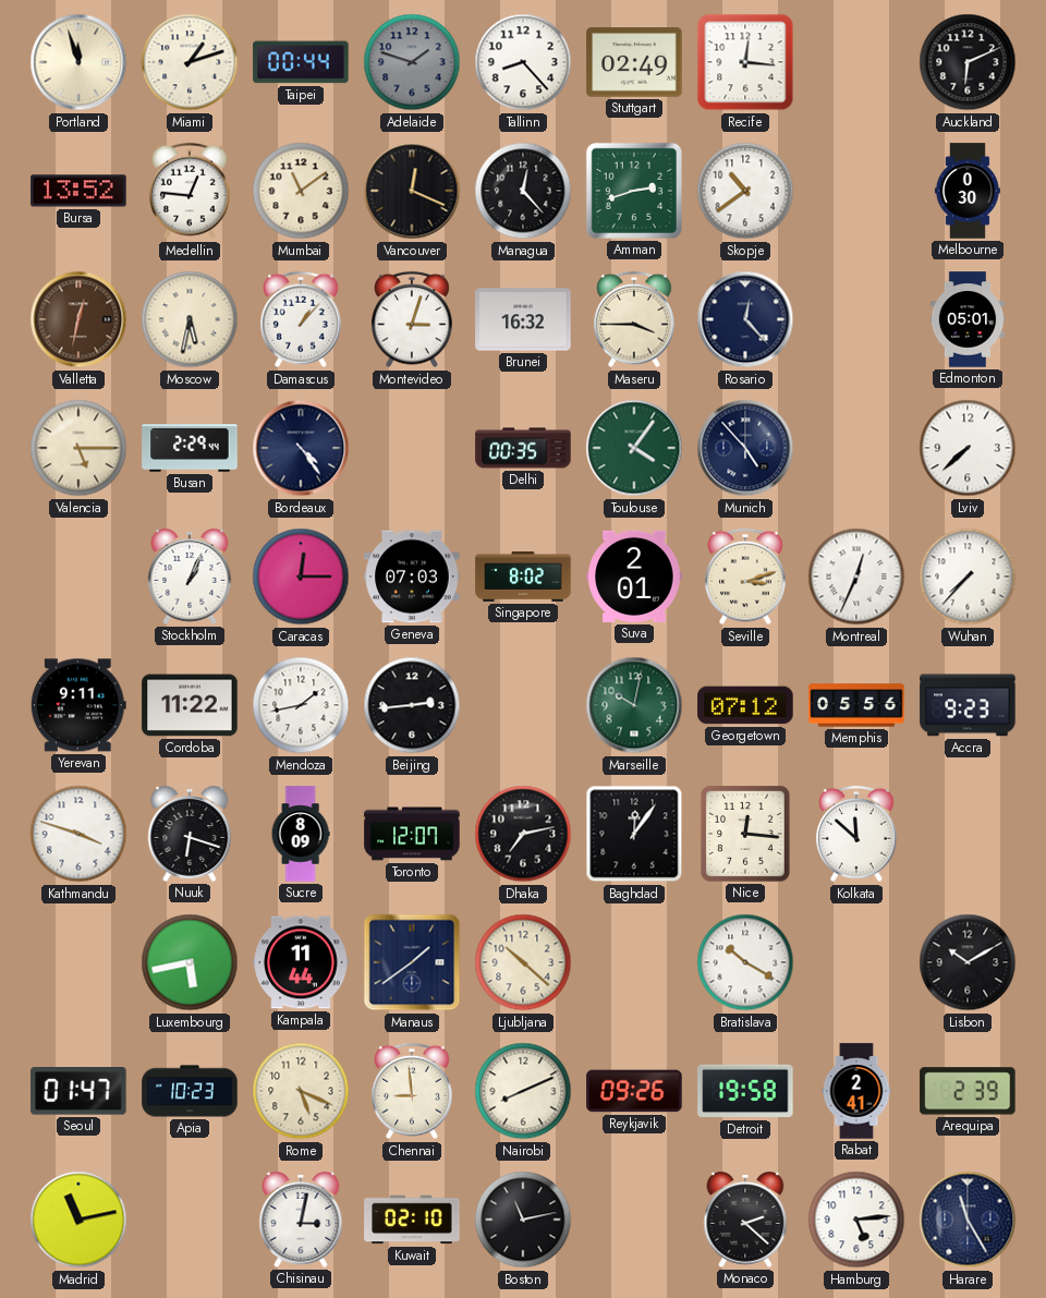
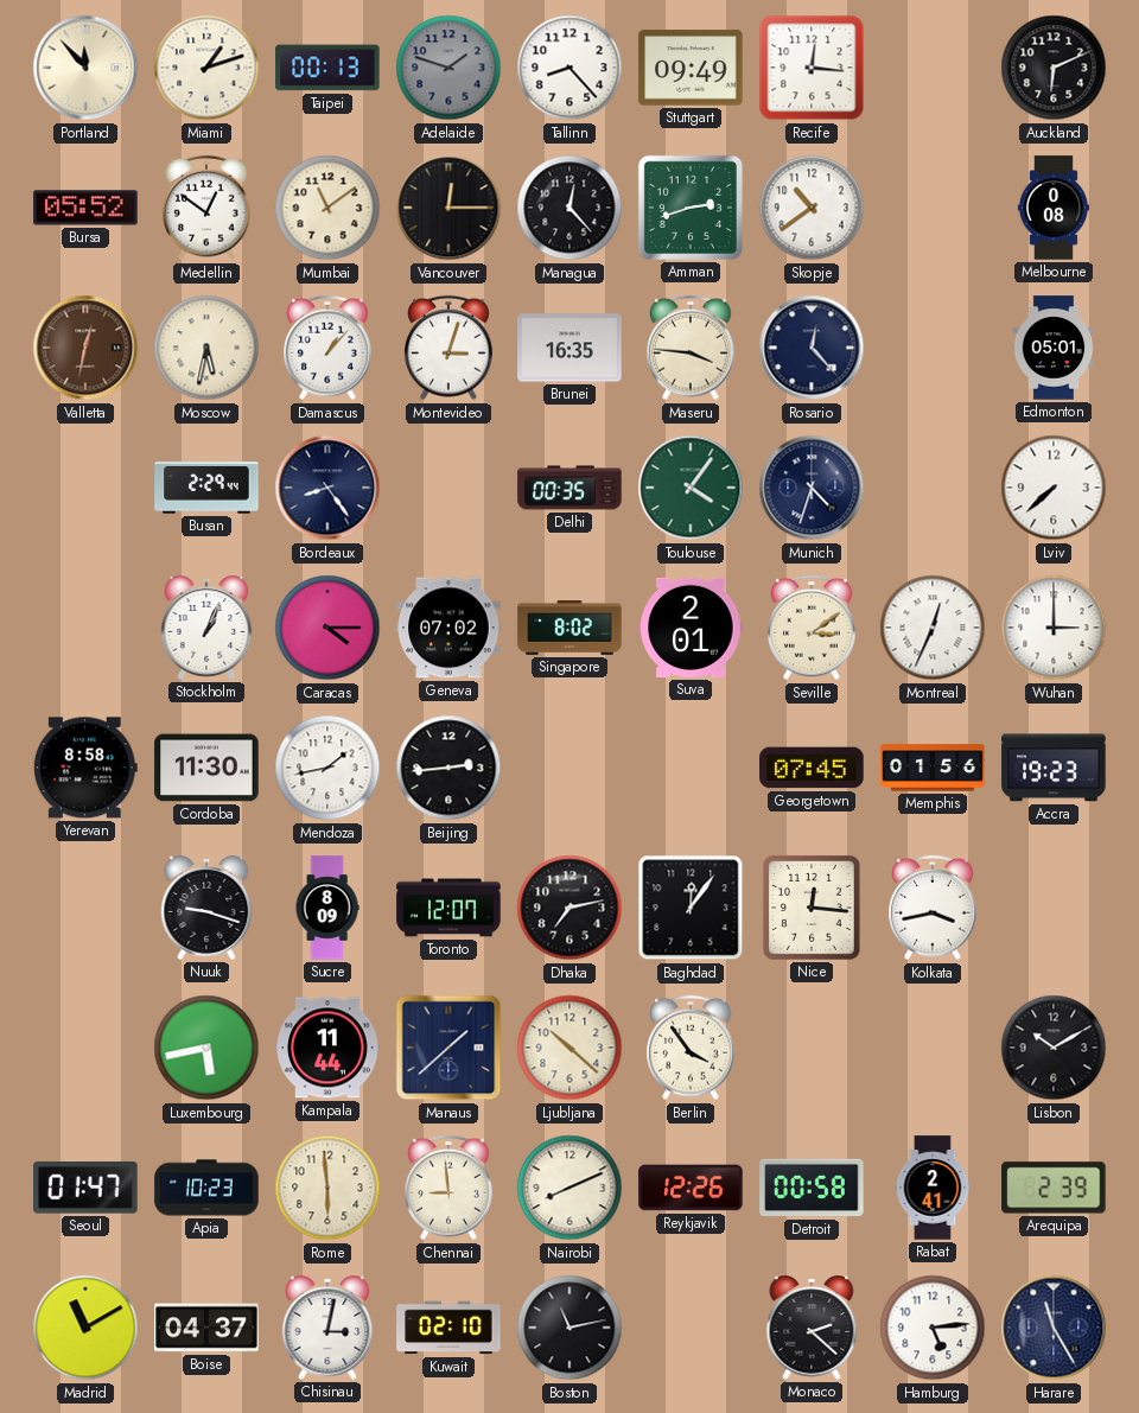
Portland: 11:57 -> 11:53 (85, 68)
Taipei: 00:44 -> 00:13 (327, 68)
Stuttgart: 02:49 -> 09:49 (691, 68)
Bursa: 13:52 -> 05:52 (85, 208)
Medellin: 12:46 -> 12:51 (206, 208)
Vancouver: 12:19 -> 12:15 (448, 208)
Melbourne: 0:30 -> 0:08 (1054, 208)
Brunei: 16:32 -> 16:35 (569, 348)
Maseru: 3:45 -> 3:46 (691, 348)
Valencia: 5:15 -> none (78, 448)
Bordeaux: 4:24 -> 8:24 (327, 488)
Munich: 4:53 -> 4:33 (812, 488)
Caracas: 12:15 -> 4:15 (327, 628)
Geneva: 07:03 -> 07:02 (448, 628)
Seville: 3:12 -> 3:09 (812, 628)
Wuhan: 7:37 -> 3:00 (1054, 628)
Yerevan: 9:11 -> 8:58 (85, 768)
Cordoba: 11:22 -> 11:30 (206, 768)
Marseille: 10:02 -> none (634, 705)
Georgetown: 07:12 -> 07:45 (812, 768)
Memphis: 05:56 -> 01:56 (933, 768)
Accra: 9:23 -> 19:23 (1054, 768)
Kathmandu: 3:48 -> none (78, 834)
Nuuk: 6:18 -> 9:18 (206, 909)
Kolkata: 11:52 -> 3:43 (933, 908)
Manaus: 1:39 -> 1:38 (448, 1048)
Berlin: none -> 3:54 (691, 1048)
Bratislava: 10:20 -> none (745, 962)
Rome: 5:19 -> 5:59 (327, 1188)
Reykjavik: 09:26 -> 12:26 (691, 1188)
Detroit: 19:58 -> 00:58 (812, 1188)
Madrid: 11:13 -> 11:10 (85, 1328)
Boise: none -> 04:37 (206, 1328)
